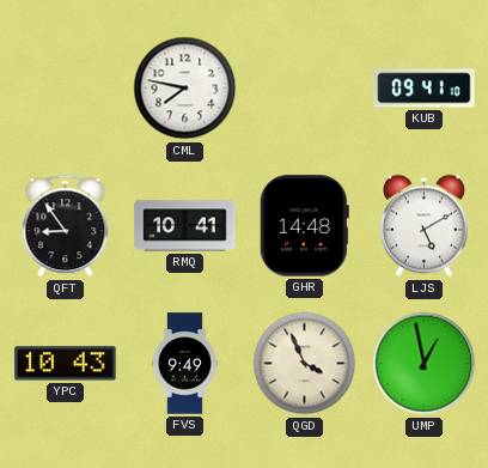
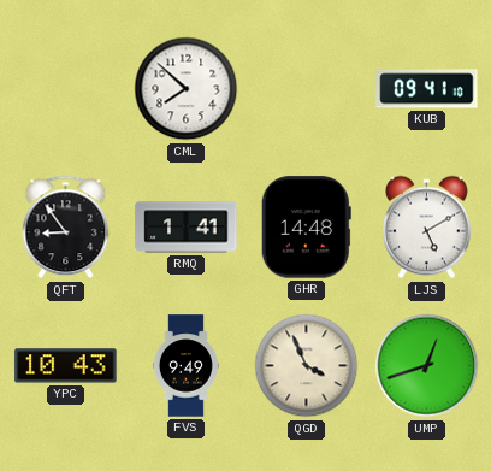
CML: 7:47 -> 7:52 (187, 89)
RMQ: 10:41 -> 1:41 (187, 228)
UMP: 12:58 -> 12:42 (427, 366)
